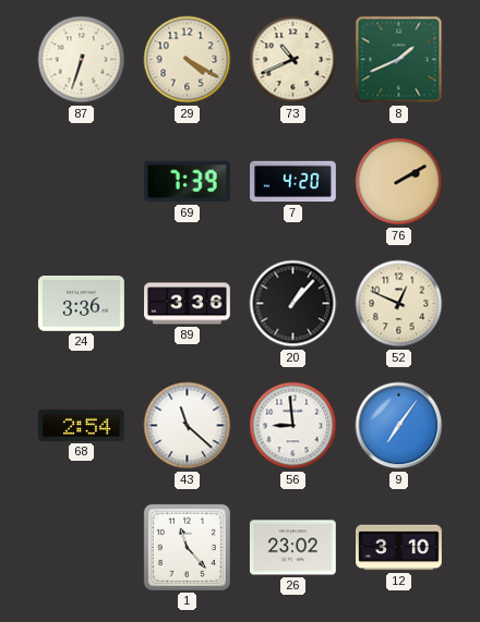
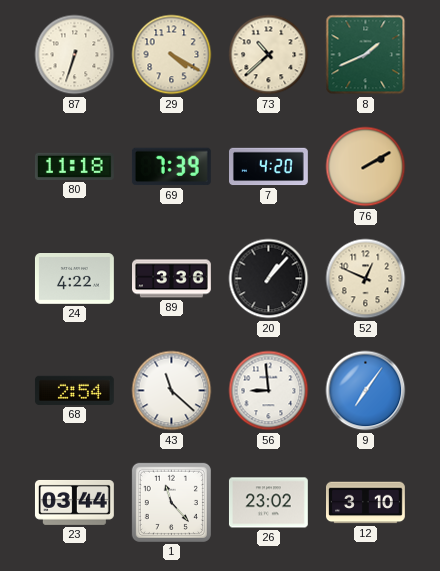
73: 10:41 -> 10:38 (269, 55)
80: none -> 11:18 (74, 166)
24: 3:36 -> 4:22 (74, 279)
23: none -> 03:44 (74, 502)
